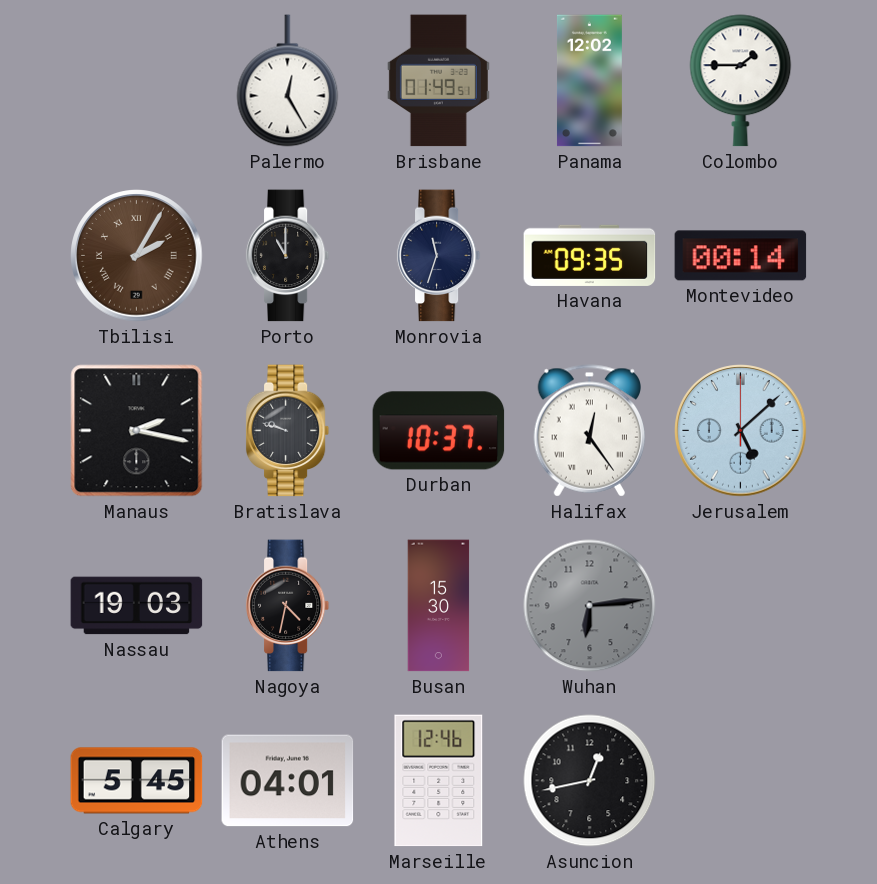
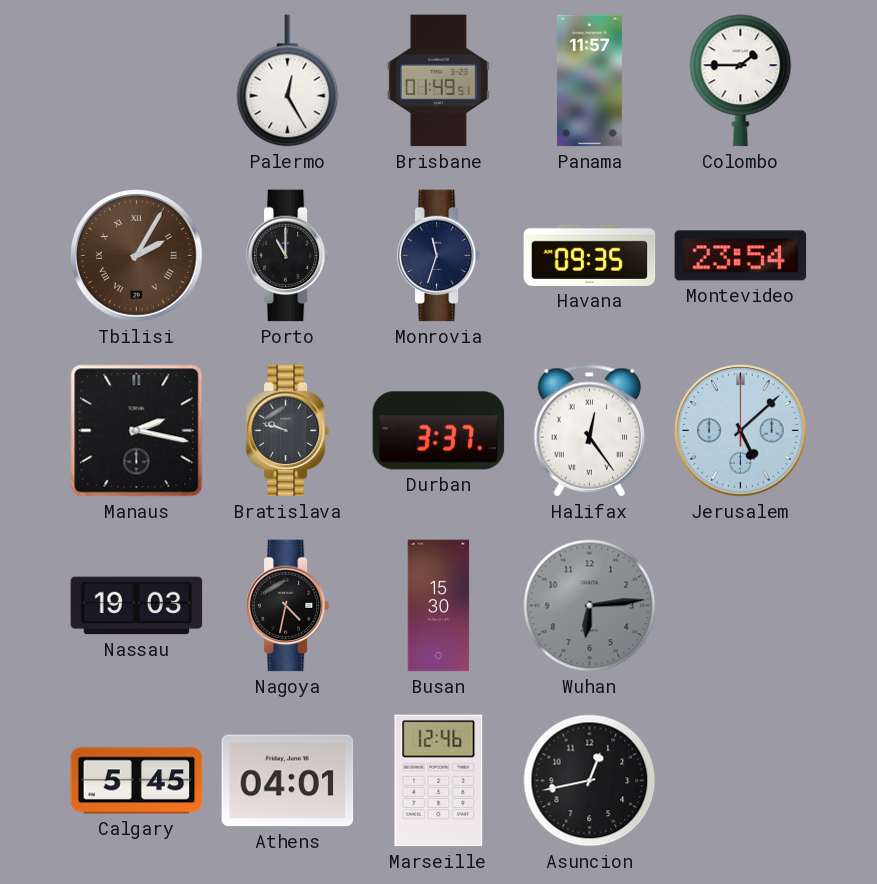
Panama: 12:02 -> 11:57 (589, 81)
Montevideo: 00:14 -> 23:54 (741, 256)
Durban: 10:37 -> 3:37 (439, 431)
